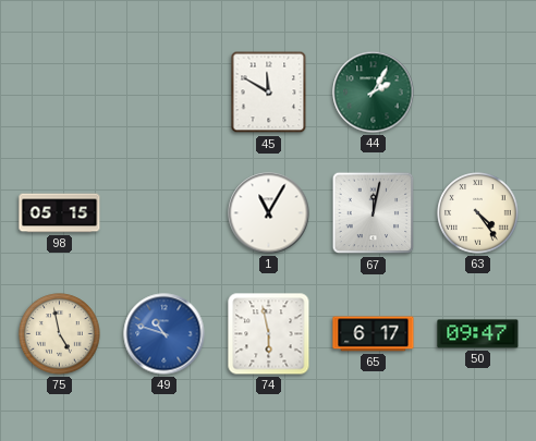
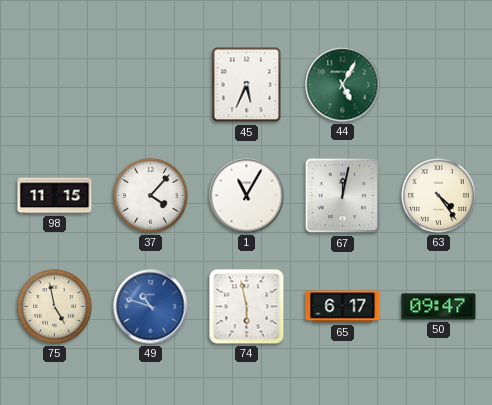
45: 11:50 -> 5:34 (247, 85)
44: 2:05 -> 5:05 (343, 85)
98: 05:15 -> 11:15 (55, 196)
37: none -> 4:07 (151, 196)
